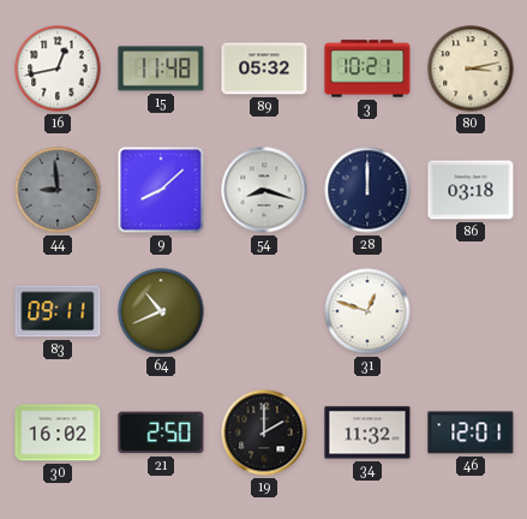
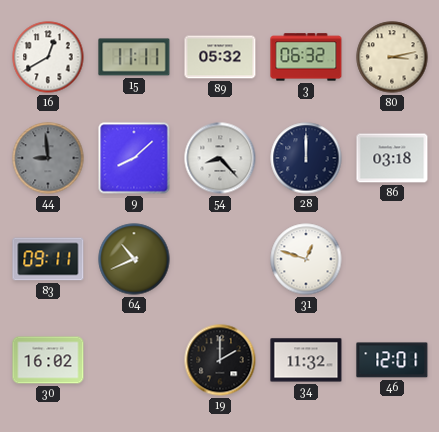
16: 12:43 -> 12:40 (48, 57)
15: 11:48 -> 11:11 (134, 57)
3: 10:21 -> 06:32 (306, 57)
54: 8:18 -> 8:23 (220, 158)
21: 2:50 -> none (161, 432)
